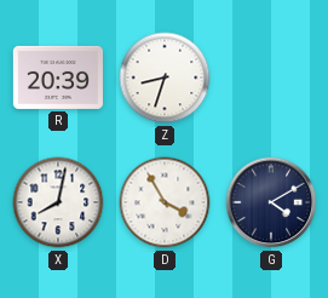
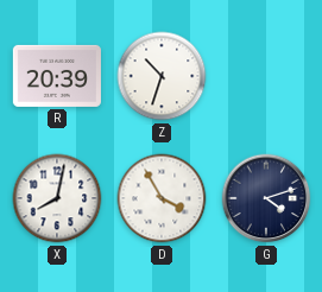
Z: 8:33 -> 10:33 (162, 76)
G: 4:10 -> 4:12 (266, 198)
